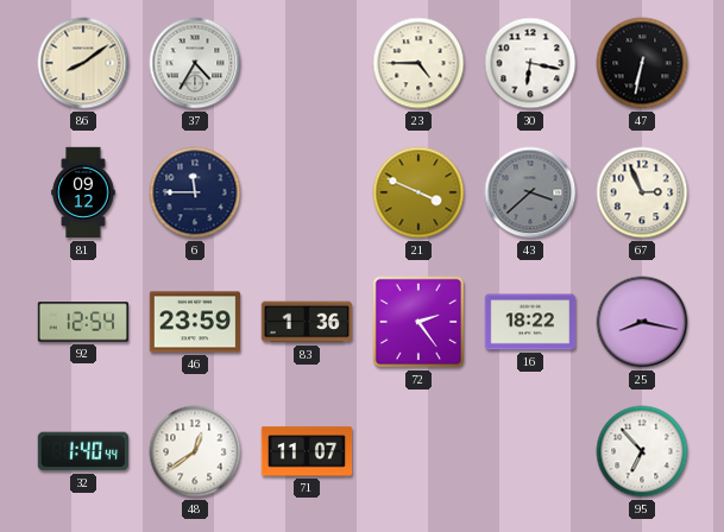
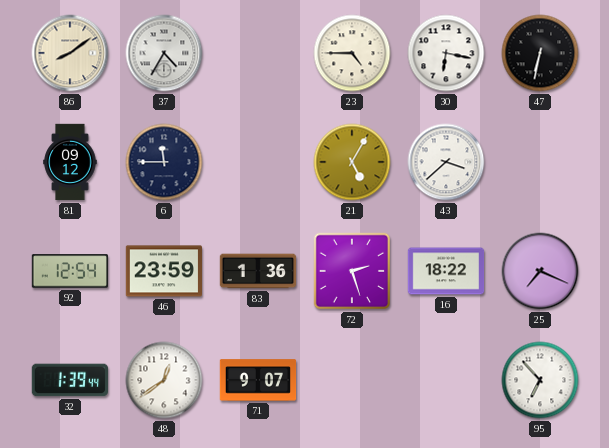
21: 3:49 -> 5:05 (352, 162)
43 dial: grey -> white (446, 162)
67: 2:56 -> none (642, 192)
72: 2:24 -> 2:27 (352, 271)
25: 8:17 -> 7:19 (540, 271)
32: 1:40 -> 1:39 (69, 380)
71: 11:07 -> 9:07 (258, 380)
